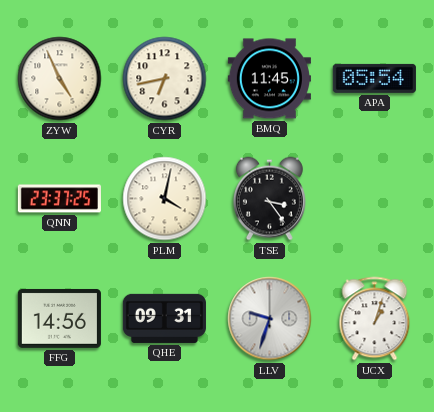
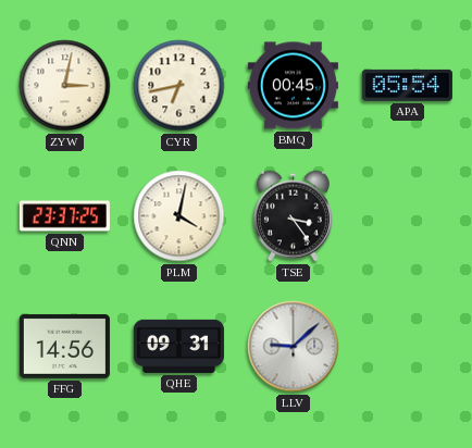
ZYW: 4:56 -> 3:02 (65, 86)
BMQ: 11:45 -> 00:45 (293, 86)
LLV: 9:33 -> 9:08 (294, 347)
UCX: 1:03 -> none (375, 319)
